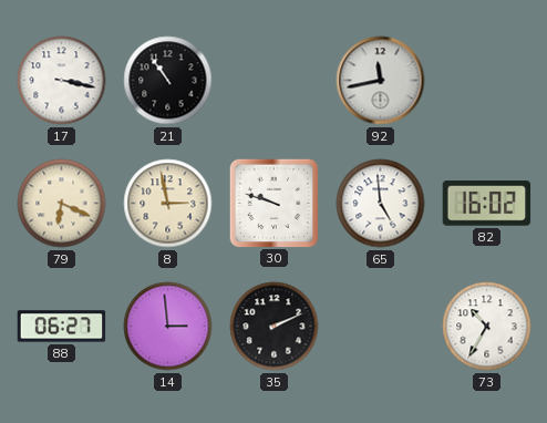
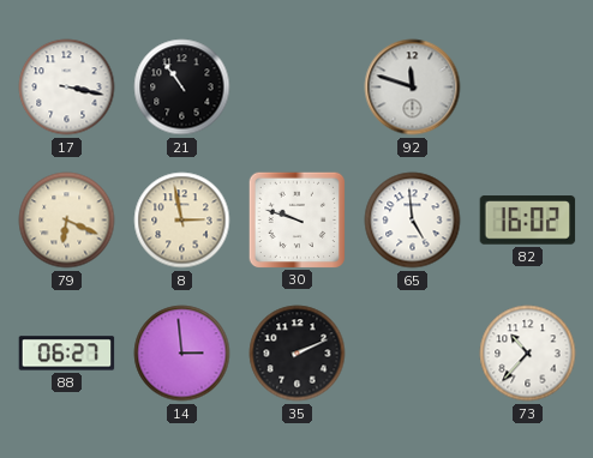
92: 11:43 -> 11:48 (413, 88)
73: 10:35 -> 10:37 (528, 354)
